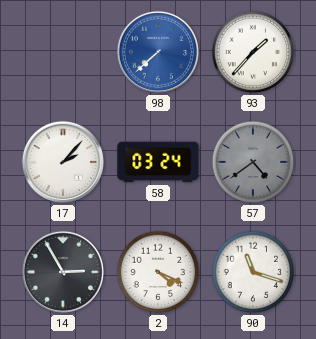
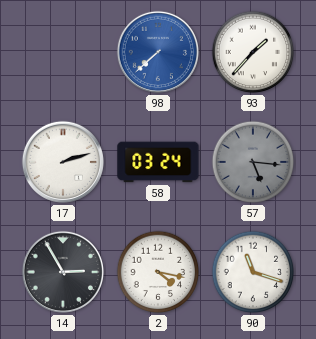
17: 2:07 -> 2:12 (63, 162)
57: 4:39 -> 5:16 (253, 162)
2: 4:19 -> 4:17 (158, 272)
